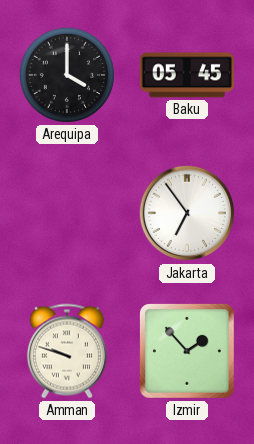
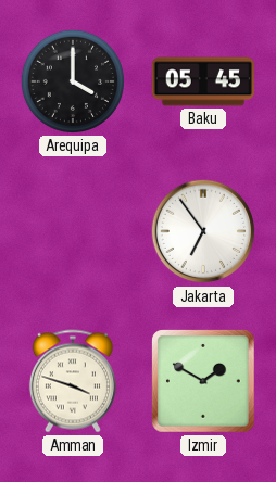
Amman: 9:48 -> 3:48 (73, 381)
Izmir: 1:53 -> 1:50 (204, 382)
